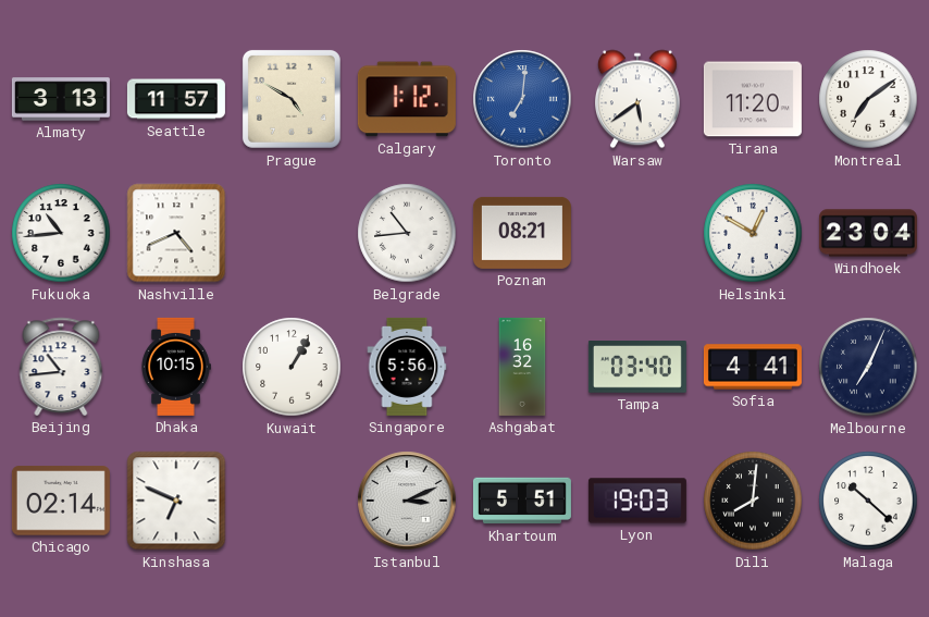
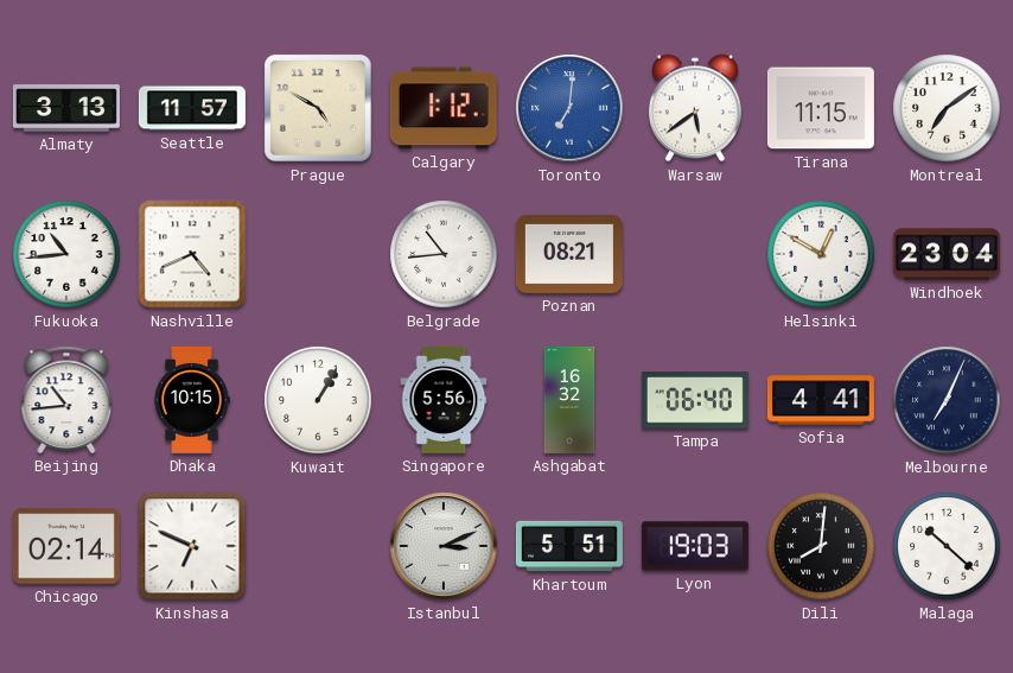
Tirana: 11:20 -> 11:15 (821, 108)
Tampa: 03:40 -> 06:40 (695, 401)
